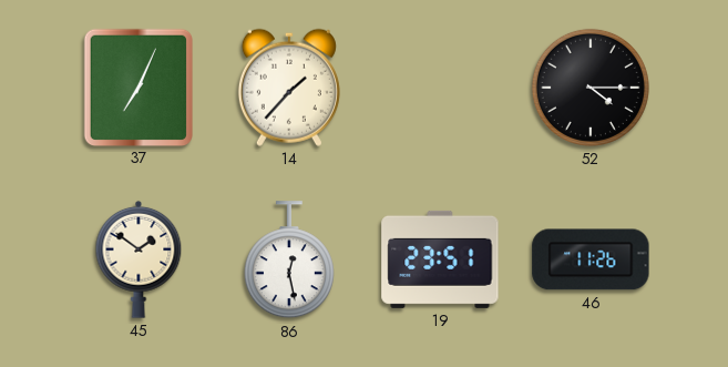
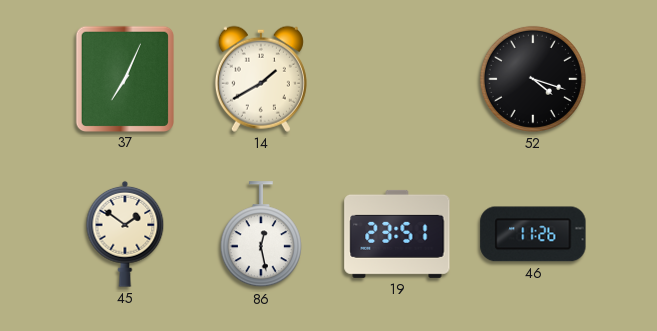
14: 1:37 -> 1:40 (261, 79)
52: 4:15 -> 4:18 (533, 79)
